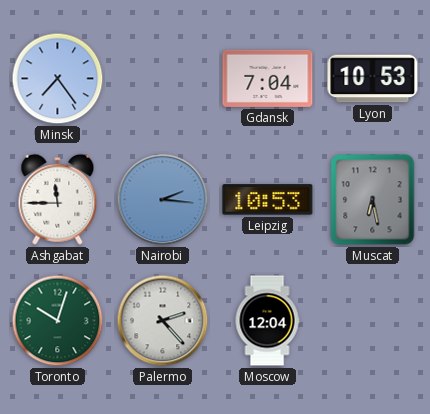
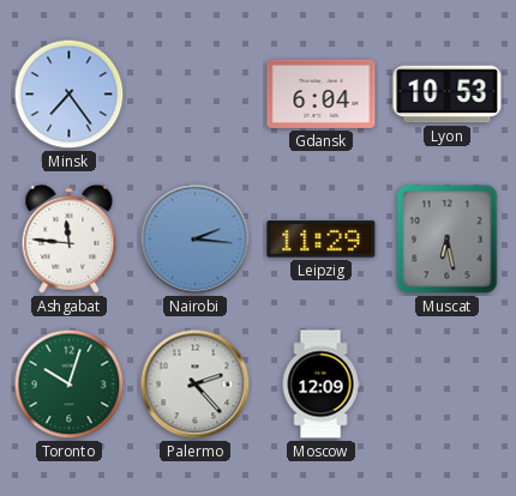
Gdansk: 7:04 -> 6:04 (322, 93)
Ashgabat: 11:45 -> 11:46 (70, 238)
Leipzig: 10:53 -> 11:29 (322, 240)
Moscow: 12:04 -> 12:09 (320, 385)
